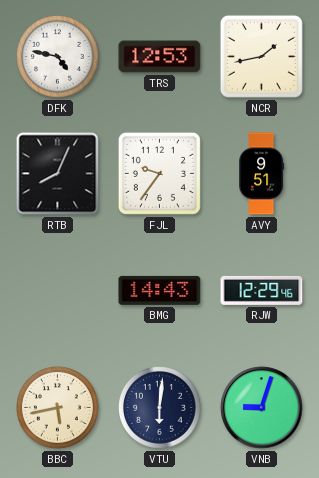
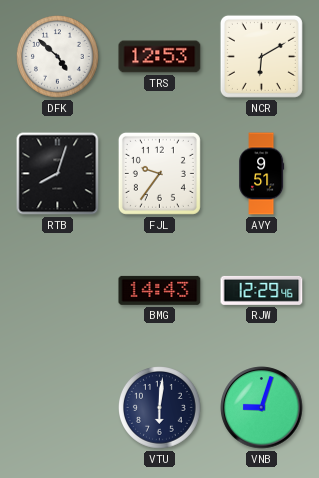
DFK: 4:47 -> 4:52 (58, 57)
NCR: 1:43 -> 6:10 (261, 56)
RTB: 8:04 -> 8:03 (58, 174)
BBC: 5:43 -> none (58, 408)
